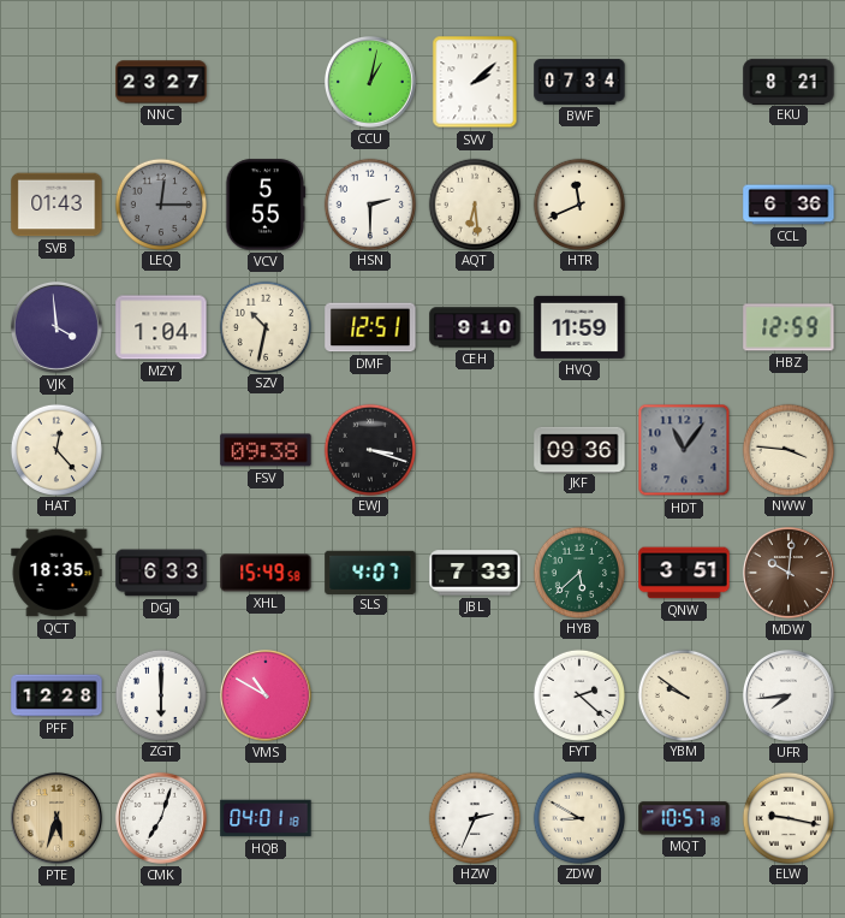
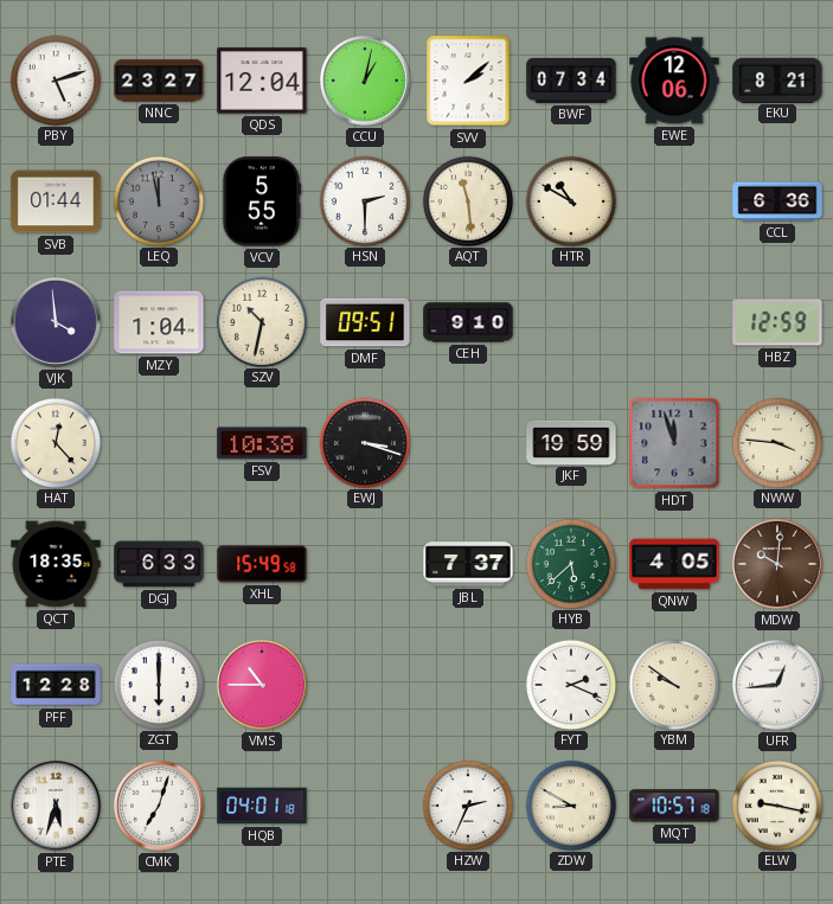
PBY: none -> 5:12 (55, 79)
QDS: none -> 12:04 (262, 81)
EWE: none -> 12:06 (674, 81)
SVB: 01:43 -> 01:44 (56, 201)
LEQ: 12:15 -> 11:58 (158, 200)
AQT: 6:29 -> 11:29 (467, 200)
HTR: 11:41 -> 10:50 (570, 200)
DMF: 12:51 -> 09:51 (365, 322)
HVQ: 11:59 -> none (579, 327)
FSV: 09:38 -> 10:38 (262, 443)
JKF: 09:36 -> 19:59 (571, 442)
HDT: 11:06 -> 11:57 (674, 443)
SLS: 4:07 -> none (370, 571)
JBL: 7:33 -> 7:37 (468, 564)
QNW: 3:51 -> 4:05 (674, 564)
VMS: 10:50 -> 10:45 (262, 685)
FYT: 2:22 -> 2:19 (570, 684)
UFR: 7:44 -> 12:44 (777, 685)
PTE dial: champagne -> white (56, 806)
